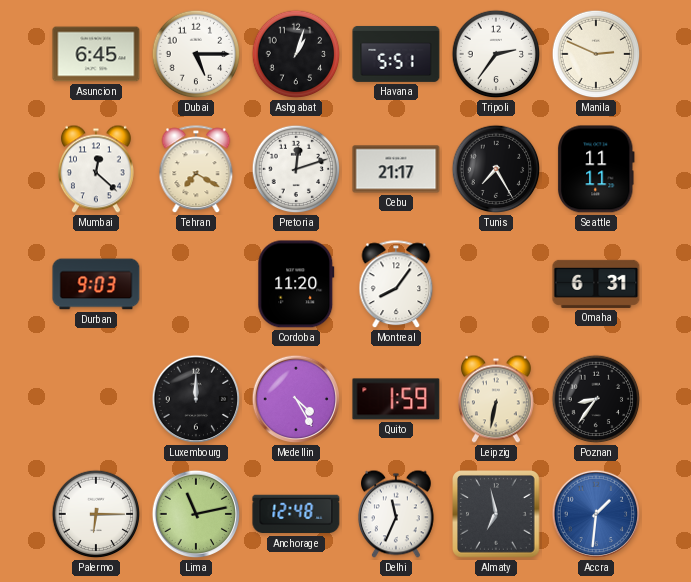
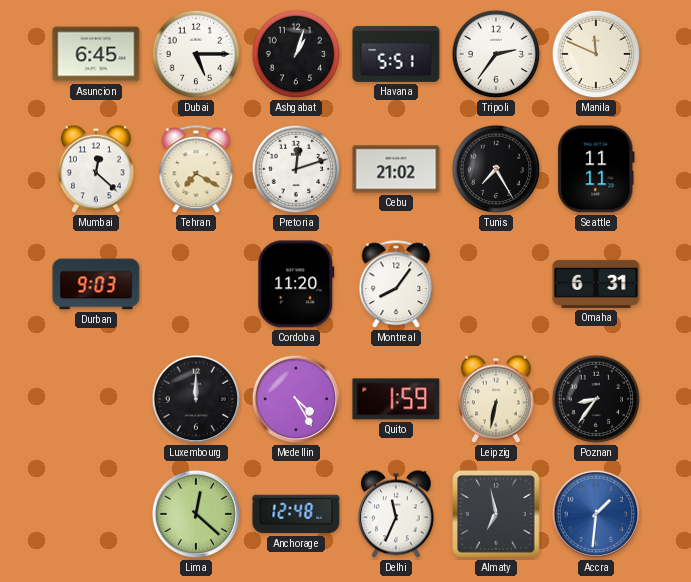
Manila: 2:49 -> 11:49 (596, 54)
Cebu: 21:17 -> 21:02 (396, 169)
Palermo: 6:15 -> none (96, 514)
Lima: 11:13 -> 12:22 (196, 514)
